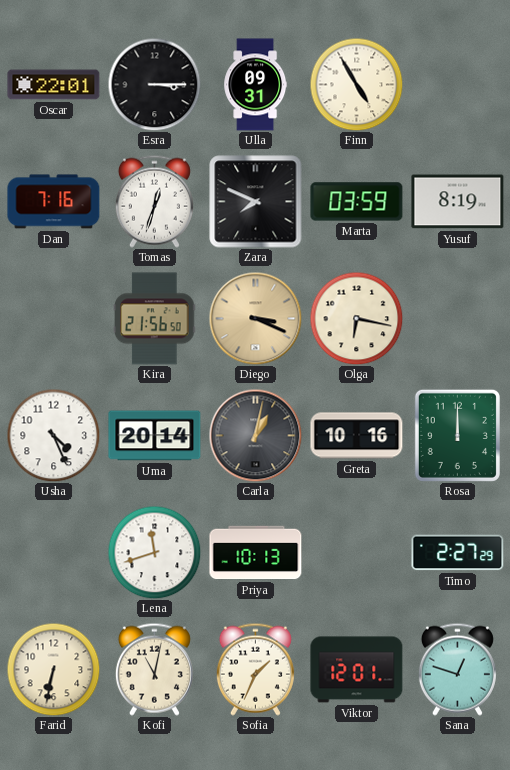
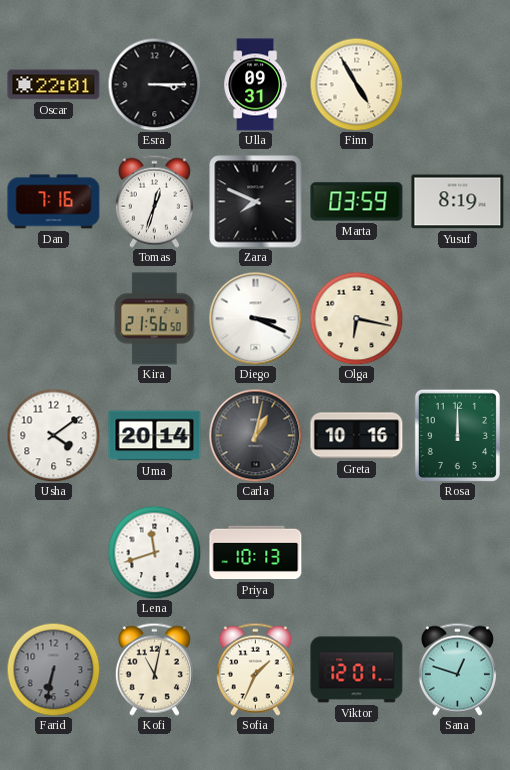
Diego dial: champagne -> white (255, 318)
Usha: 4:26 -> 4:09 (53, 435)
Timo: 2:27 -> none (458, 553)
Farid dial: cream -> grey (53, 669)
